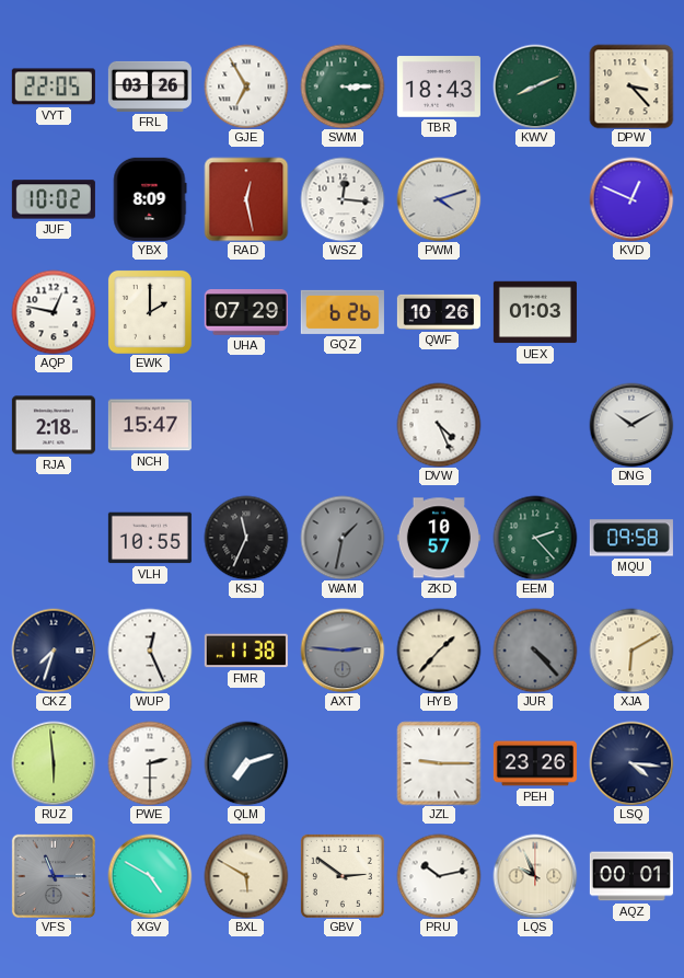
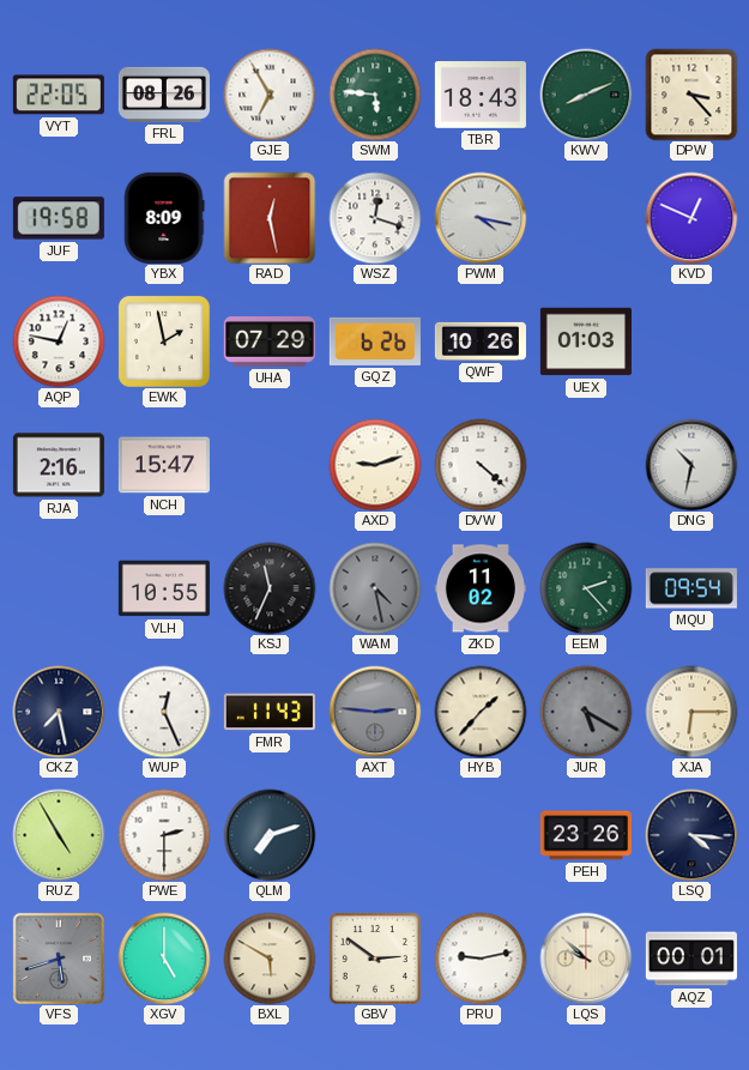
FRL: 03:26 -> 08:26 (164, 95)
SWM: 3:15 -> 5:46 (375, 95)
JUF: 10:02 -> 19:58 (59, 218)
WSZ: 12:16 -> 12:18 (375, 218)
PWM: 4:12 -> 4:17 (481, 218)
EWK: 2:00 -> 1:58 (164, 341)
RJA: 2:18 -> 2:16 (59, 465)
AXD: none -> 9:12 (375, 465)
DVW: 4:26 -> 4:22 (481, 465)
DNG: 10:10 -> 10:32 (691, 465)
WAM: 1:32 -> 4:28 (375, 588)
ZKD: 10:57 -> 11:02 (481, 588)
MQU: 09:58 -> 09:54 (691, 588)
CKZ: 7:33 -> 7:28 (59, 712)
FMR: 11:38 -> 11:43 (270, 712)
JUR: 4:23 -> 5:20 (586, 712)
XJA: 6:10 -> 6:15 (691, 712)
RUZ: 5:59 -> 4:55 (59, 835)
JZL: 9:15 -> none (439, 763)
VFS: 11:15 -> 5:42 (59, 959)
XGV: 4:50 -> 5:00 (164, 959)
PRU: 10:13 -> 9:13 (481, 959)
LQS: 9:56 -> 9:52 (586, 959)
